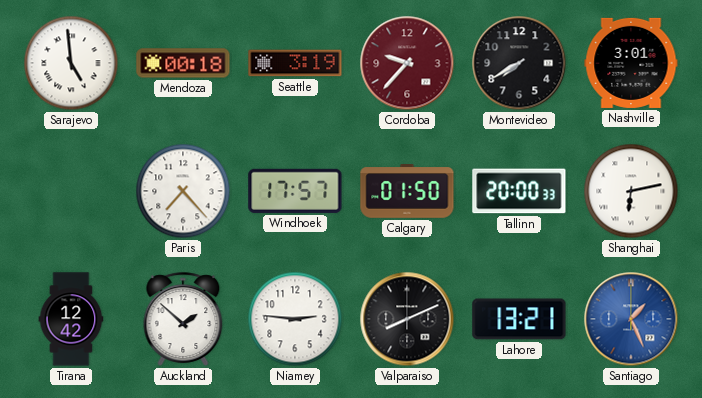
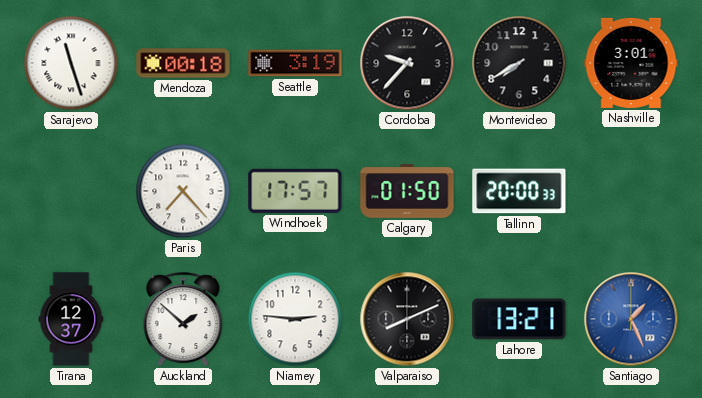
Sarajevo: 4:59 -> 11:27 (71, 63)
Cordoba dial: burgundy -> black (407, 63)
Shanghai: 6:13 -> none (631, 191)
Tirana: 12:42 -> 12:37 (71, 319)
